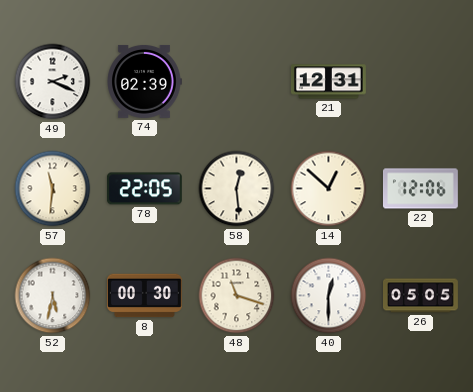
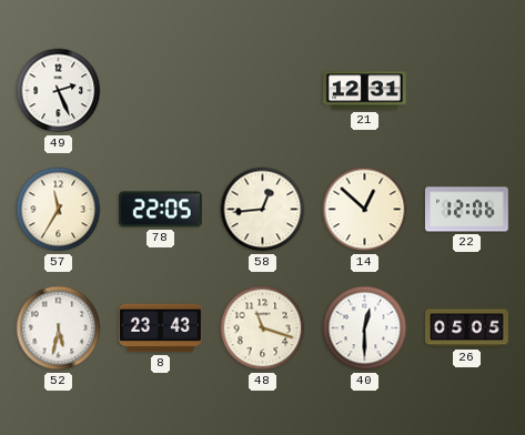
49: 2:19 -> 2:26 (59, 91)
74: 02:39 -> none (144, 81)
57: 11:31 -> 11:35 (59, 210)
58: 12:29 -> 12:44 (263, 210)
8: 00:30 -> 23:43 (160, 328)
